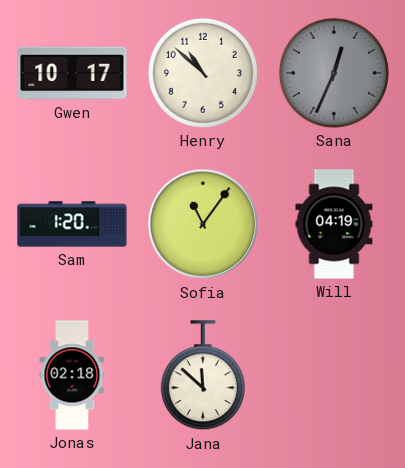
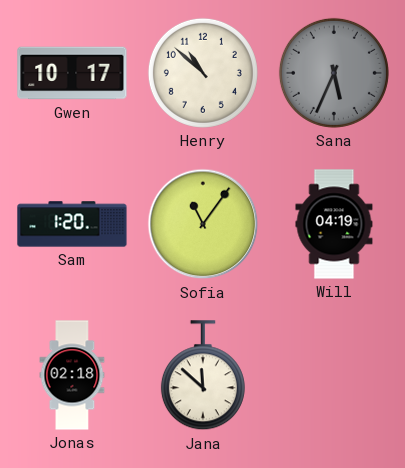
Sana: 12:34 -> 5:34 (334, 73)
